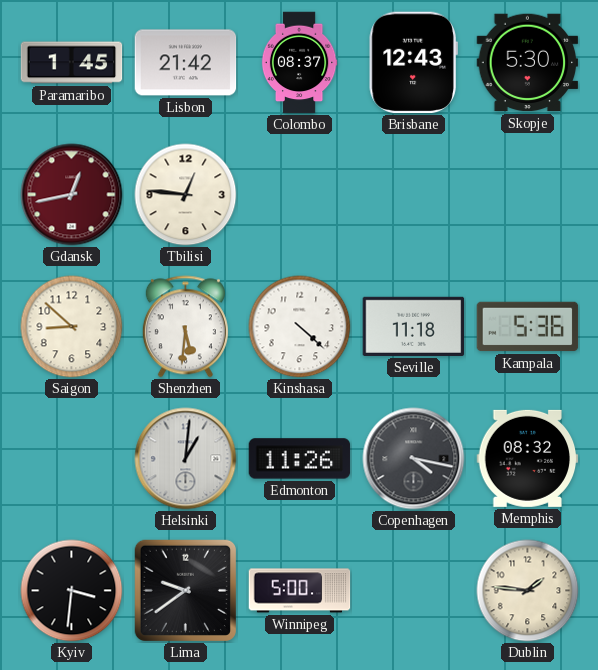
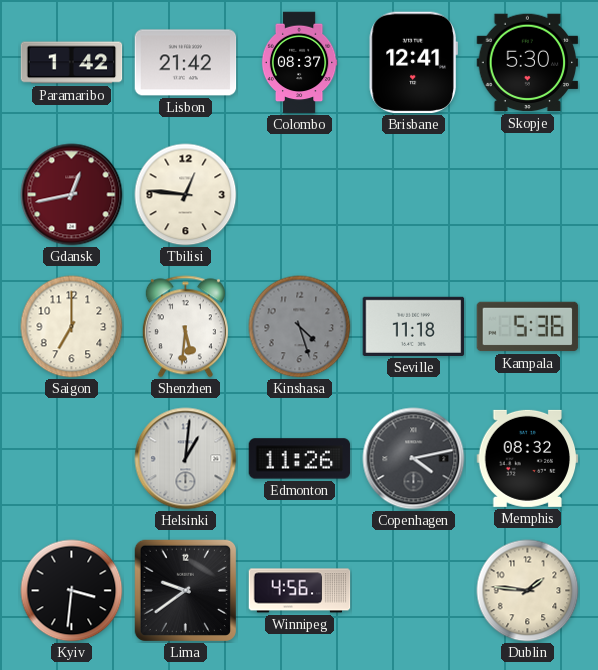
Paramaribo: 1:45 -> 1:42 (72, 63)
Brisbane: 12:43 -> 12:41 (413, 63)
Saigon: 8:52 -> 7:00 (72, 327)
Kinshasa: 4:22 -> 4:27 (300, 327)
Kinshasa dial: white -> grey (300, 327)
Copenhagen: 4:17 -> 4:13 (414, 459)
Winnipeg: 5:00 -> 4:56 (300, 591)
